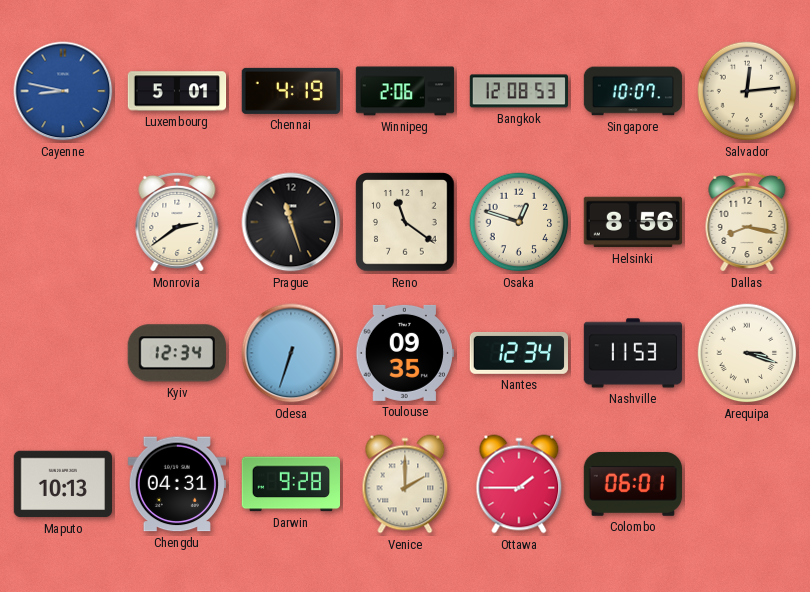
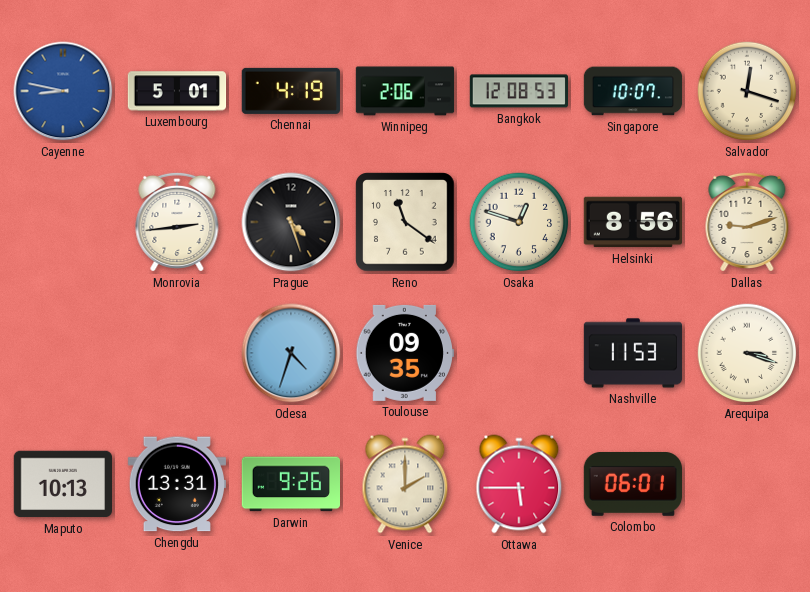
Salvador: 12:14 -> 12:18 (747, 91)
Monrovia: 2:39 -> 2:44 (177, 222)
Prague: 11:27 -> 4:27 (291, 222)
Dallas: 8:17 -> 9:12 (747, 222)
Kyiv: 12:34 -> none (177, 353)
Odesa: 6:33 -> 4:33 (291, 353)
Nantes: 12:34 -> none (518, 354)
Chengdu: 04:31 -> 13:31 (176, 484)
Darwin: 9:28 -> 9:26 (290, 484)
Ottawa: 1:45 -> 5:45 (519, 484)
